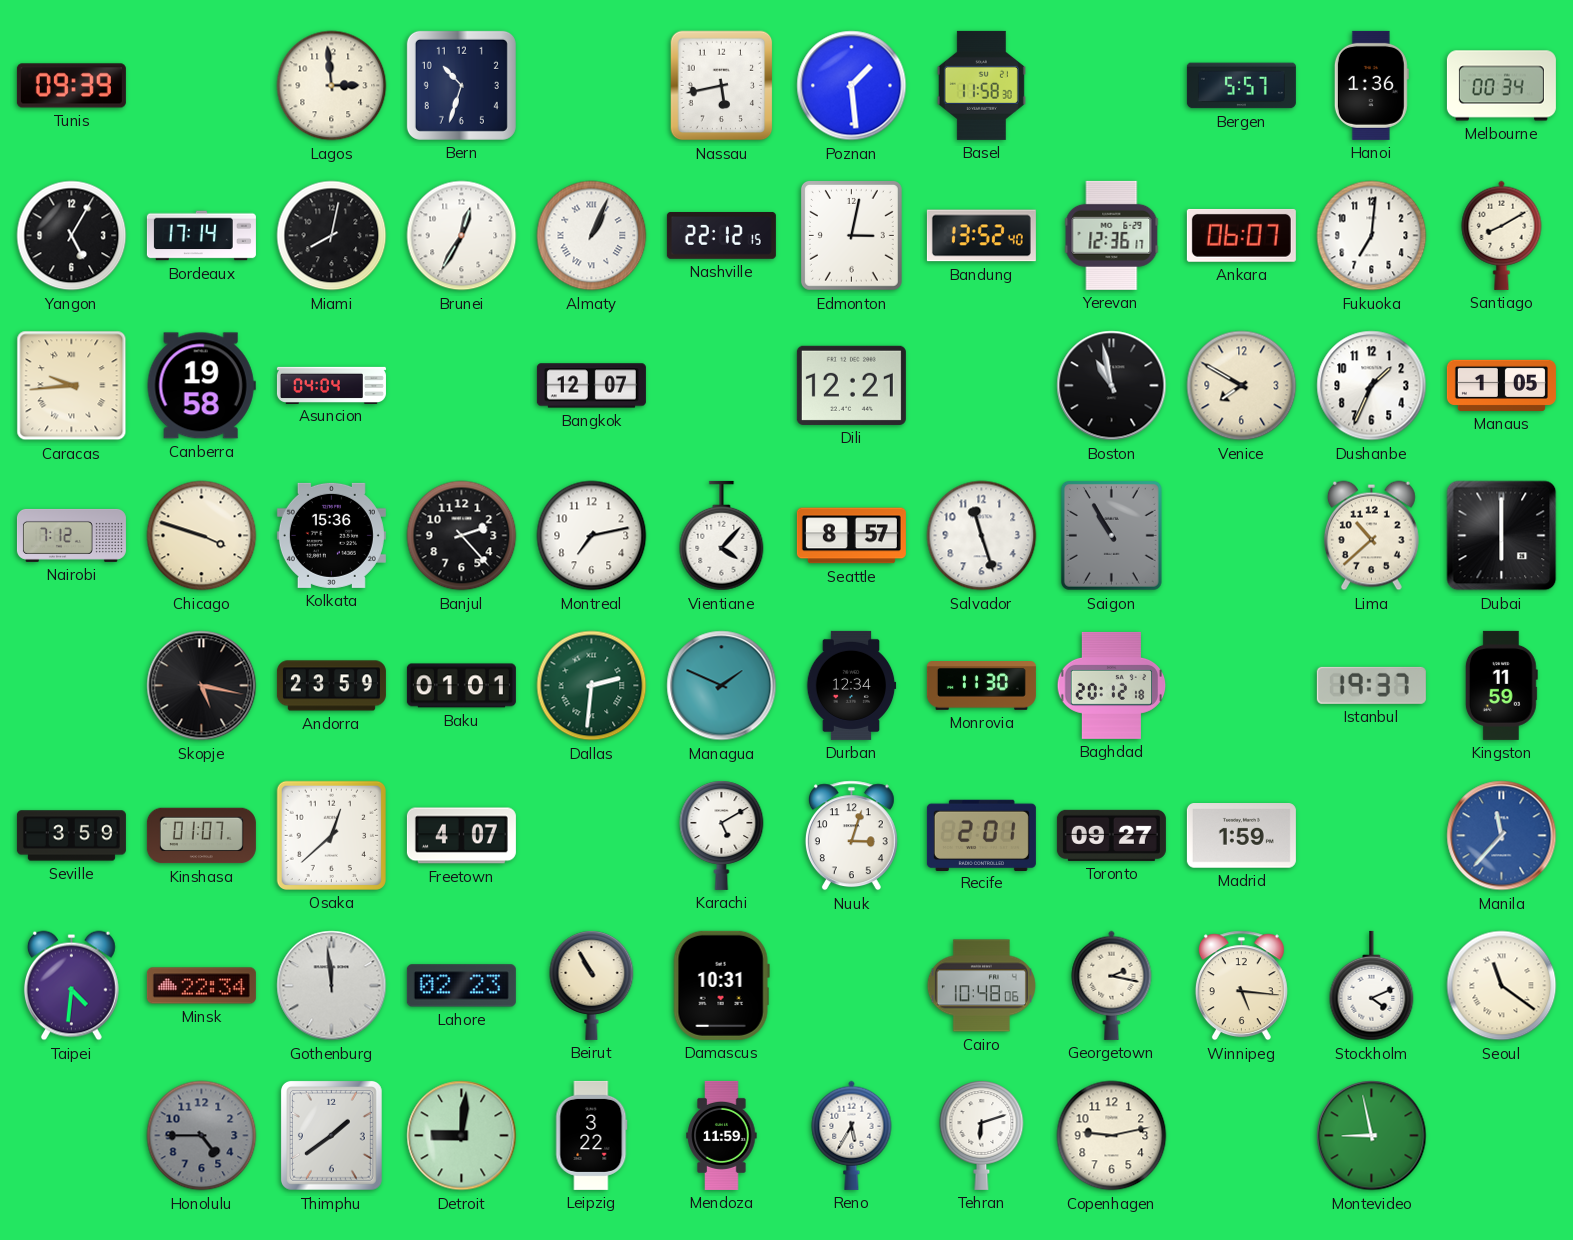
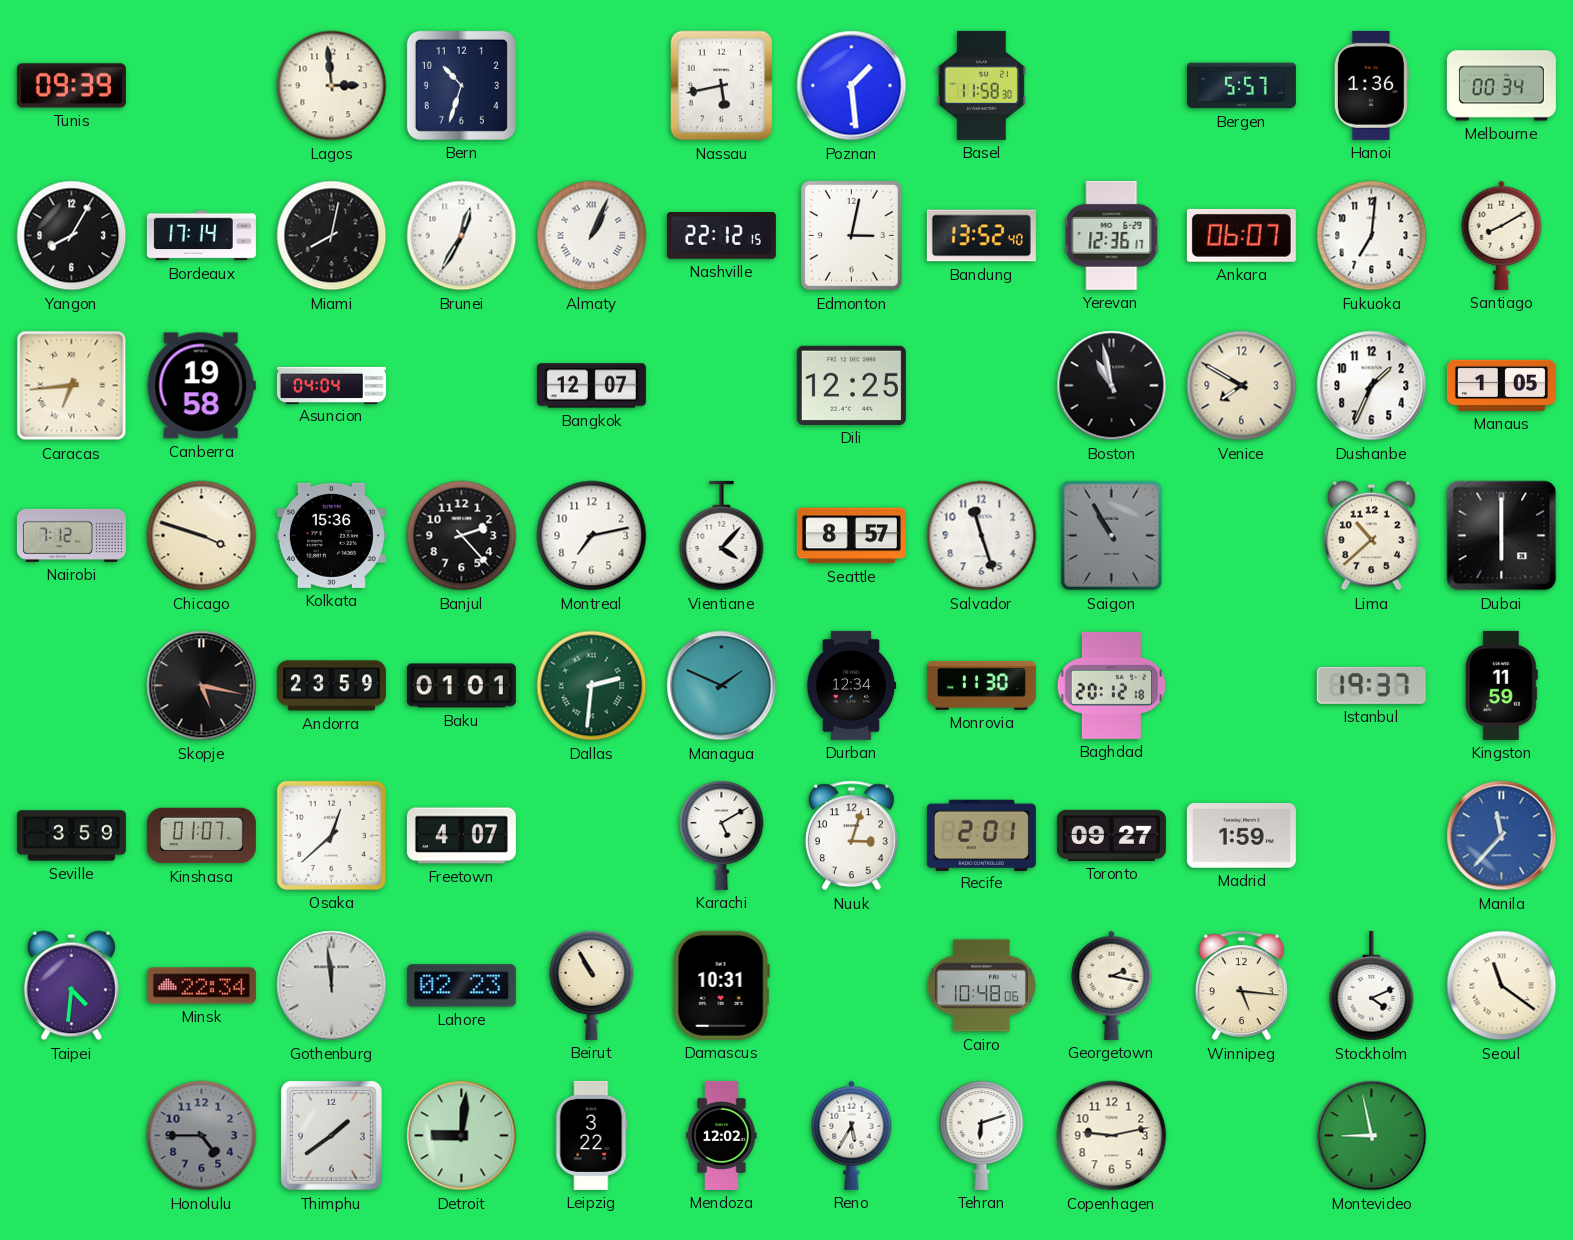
Yangon: 5:05 -> 8:05 (72, 236)
Caracas: 9:44 -> 6:44 (72, 386)
Dili: 12:21 -> 12:25 (851, 385)
Mendoza: 11:59 -> 12:02 (722, 1135)
